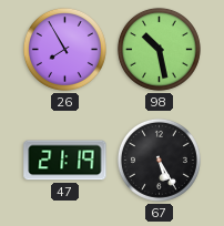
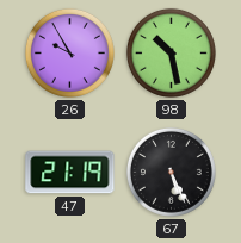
26: 7:55 -> 9:55 (69, 52)
67: 5:25 -> 5:26 (171, 172)
